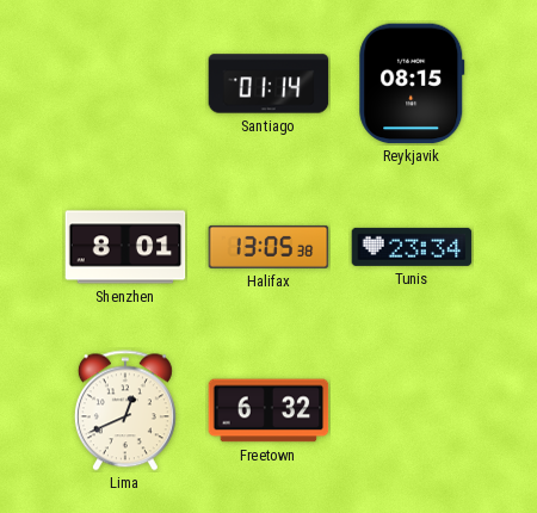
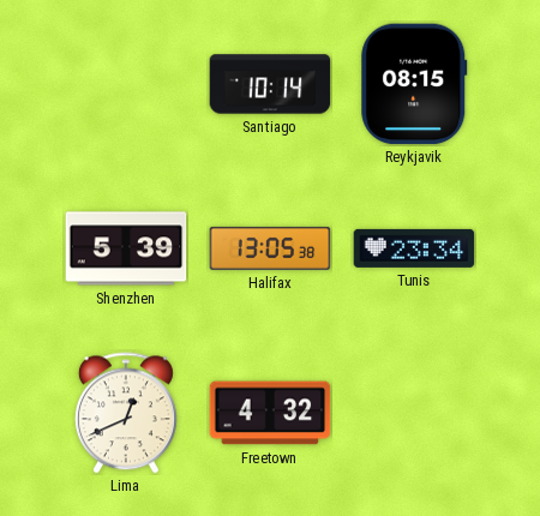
Santiago: 01:14 -> 10:14 (270, 84)
Shenzhen: 8:01 -> 5:39 (126, 248)
Freetown: 6:32 -> 4:32 (270, 413)
